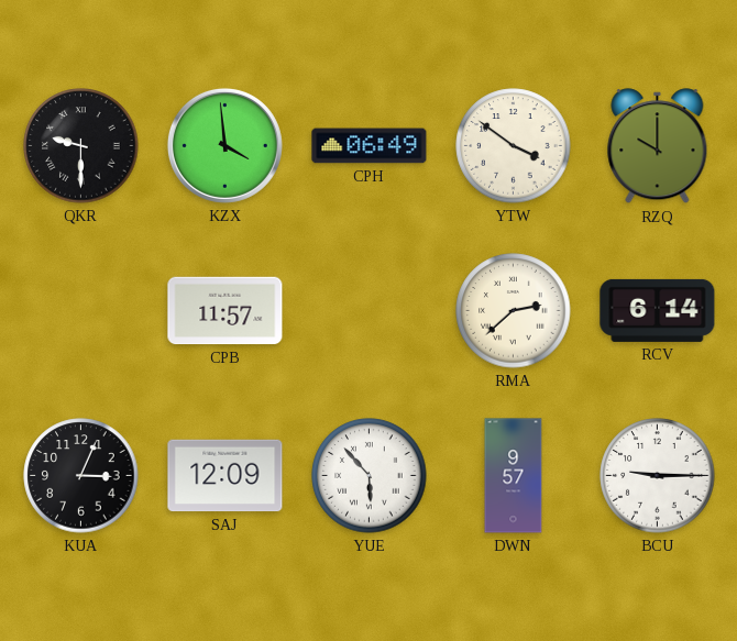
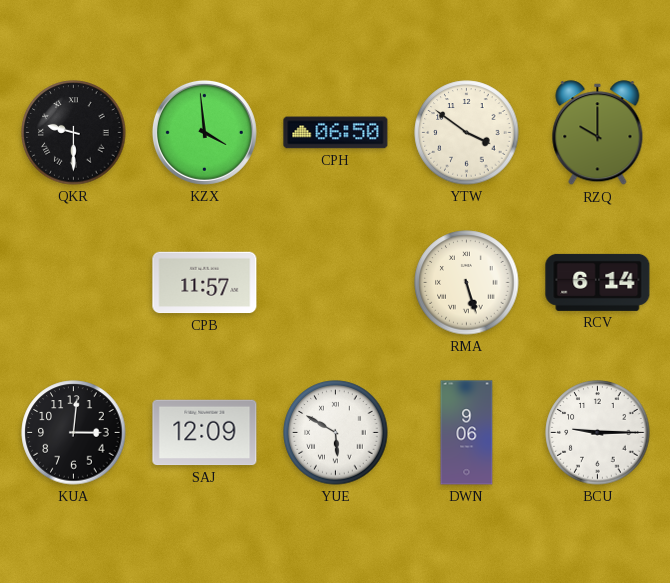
CPH: 06:49 -> 06:50 (336, 133)
RMA: 2:38 -> 5:27 (467, 283)
KUA: 3:04 -> 3:01 (74, 433)
YUE: 5:53 -> 5:50 (336, 433)
DWN: 9:57 -> 9:06 (467, 433)
